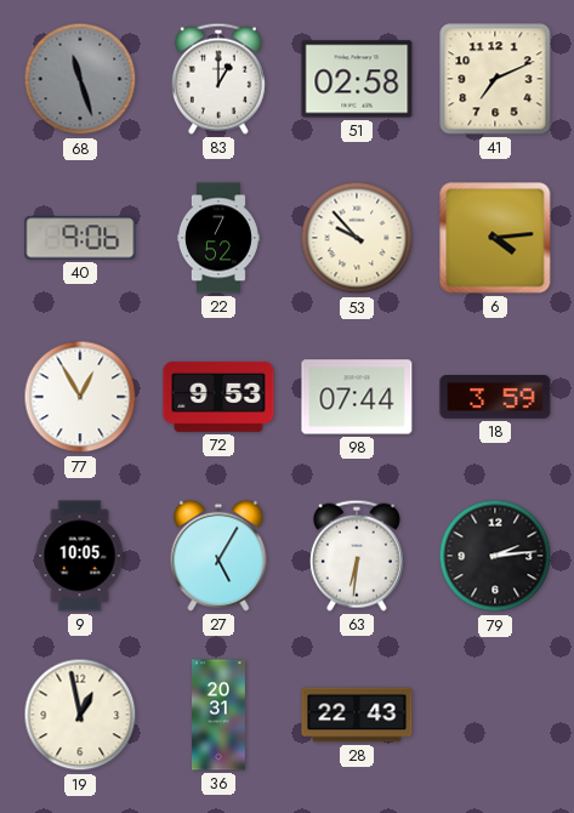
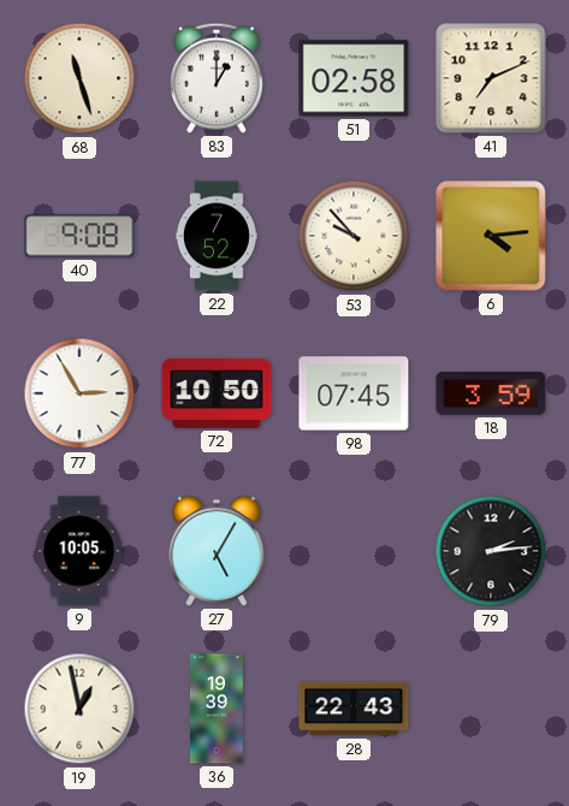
68 dial: grey -> cream (79, 78)
40: 9:06 -> 9:08 (79, 236)
77: 12:55 -> 2:55 (79, 393)
72: 9:53 -> 10:50 (217, 393)
98: 07:44 -> 07:45 (354, 393)
63: 6:31 -> none (357, 556)
36: 20:31 -> 19:39 (218, 709)
